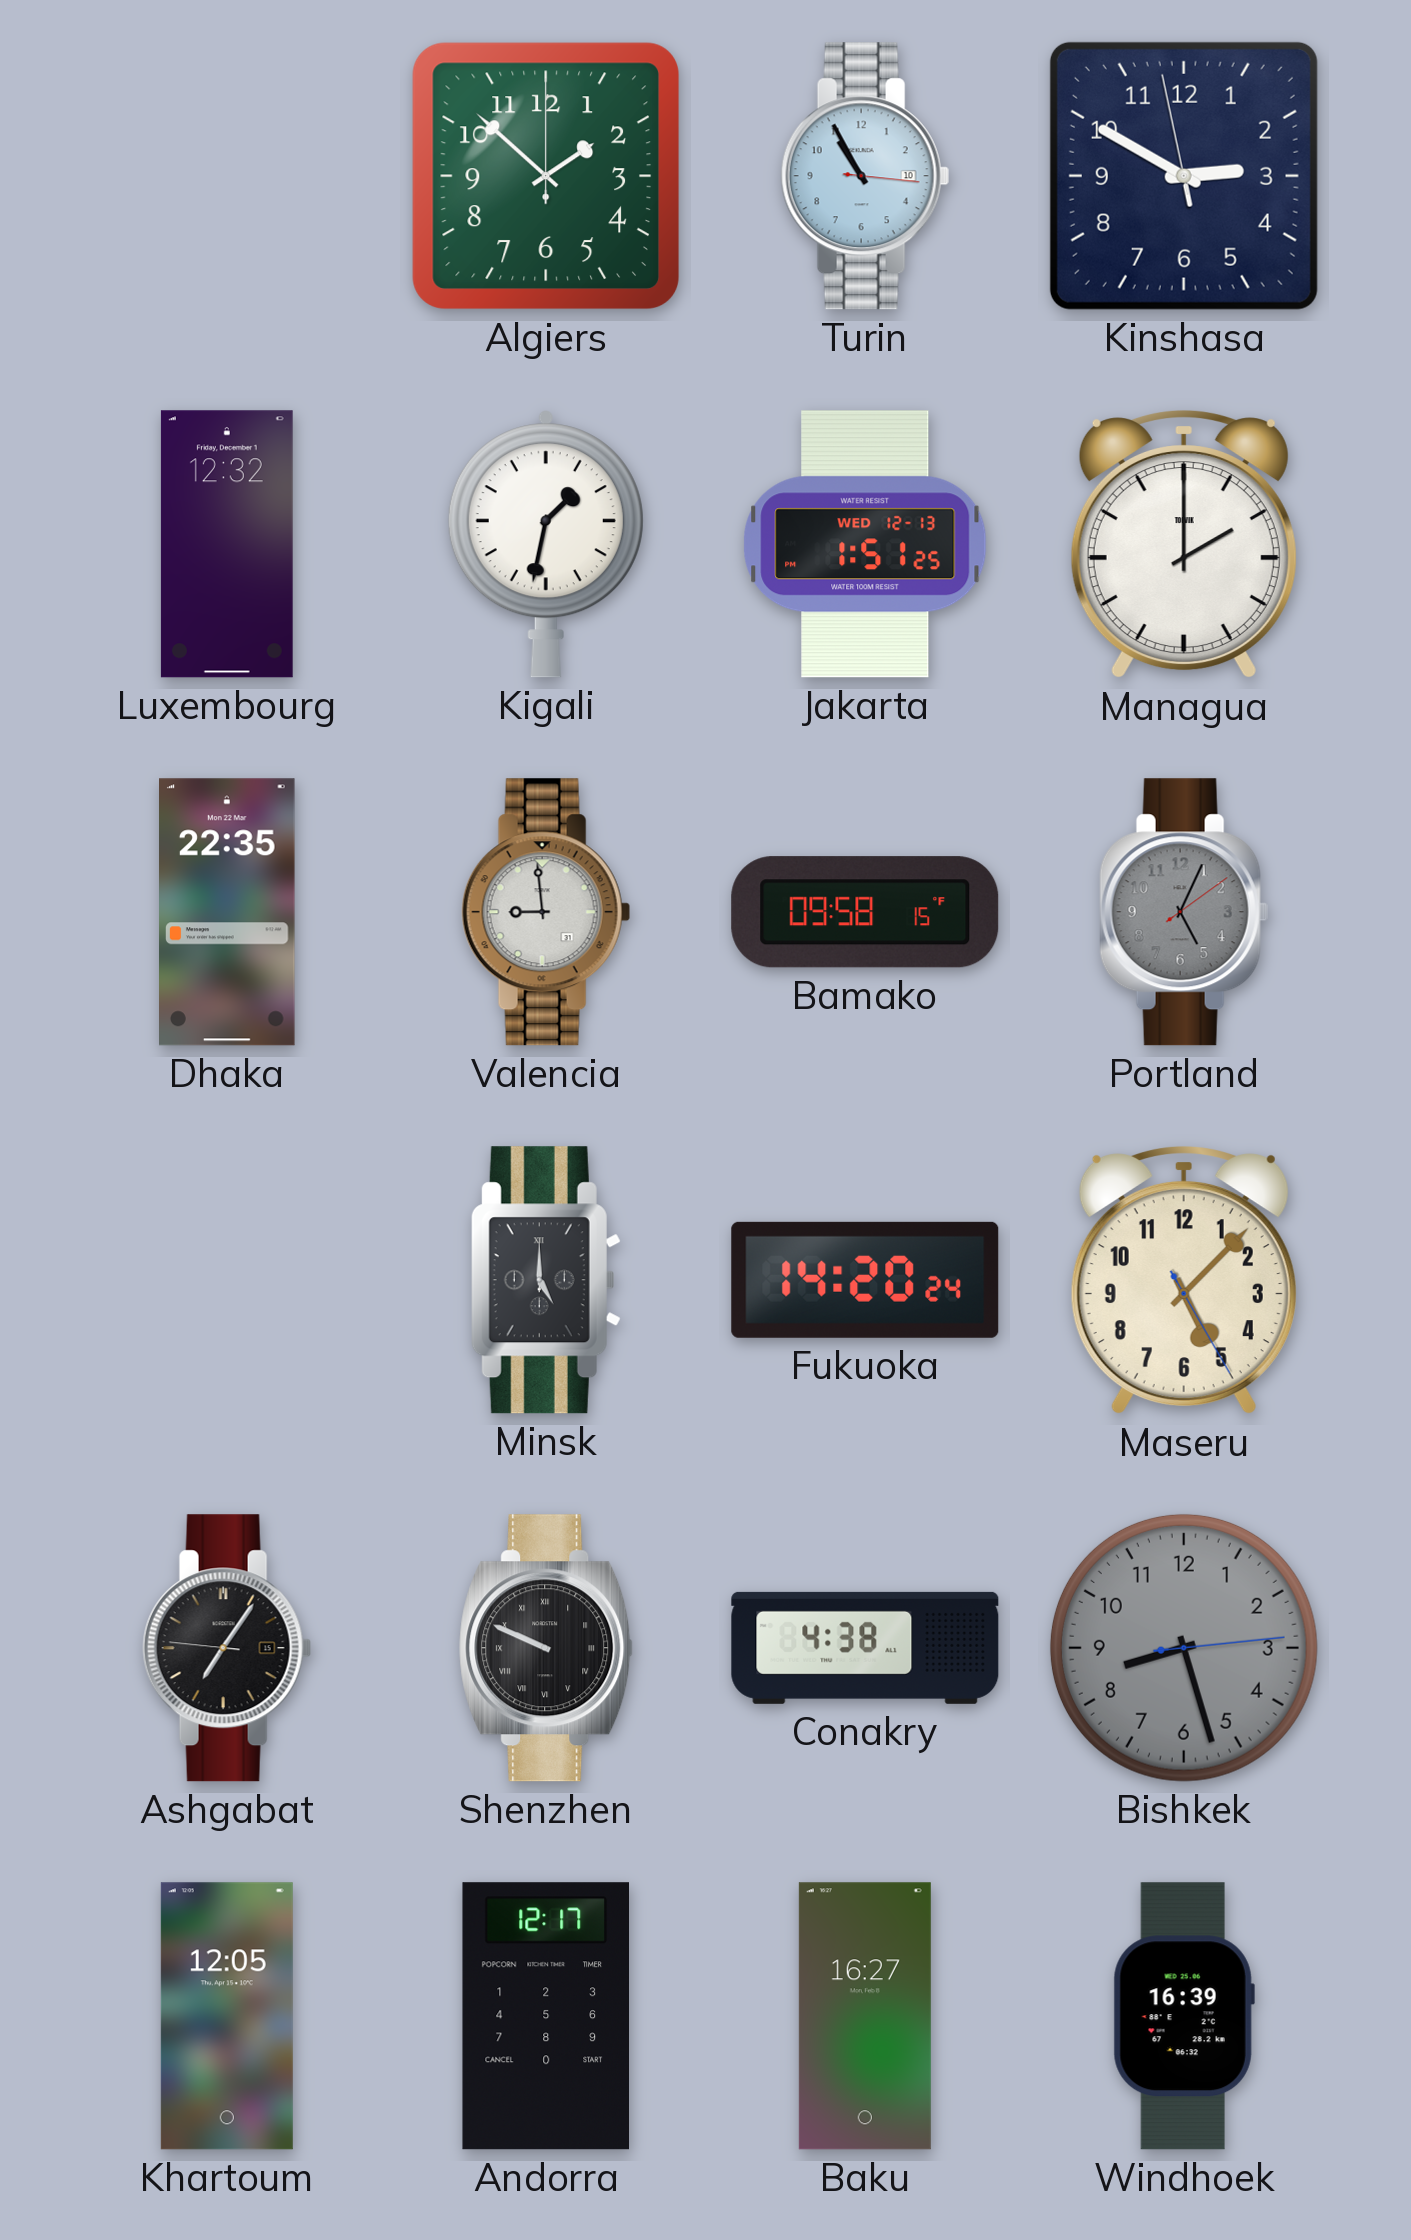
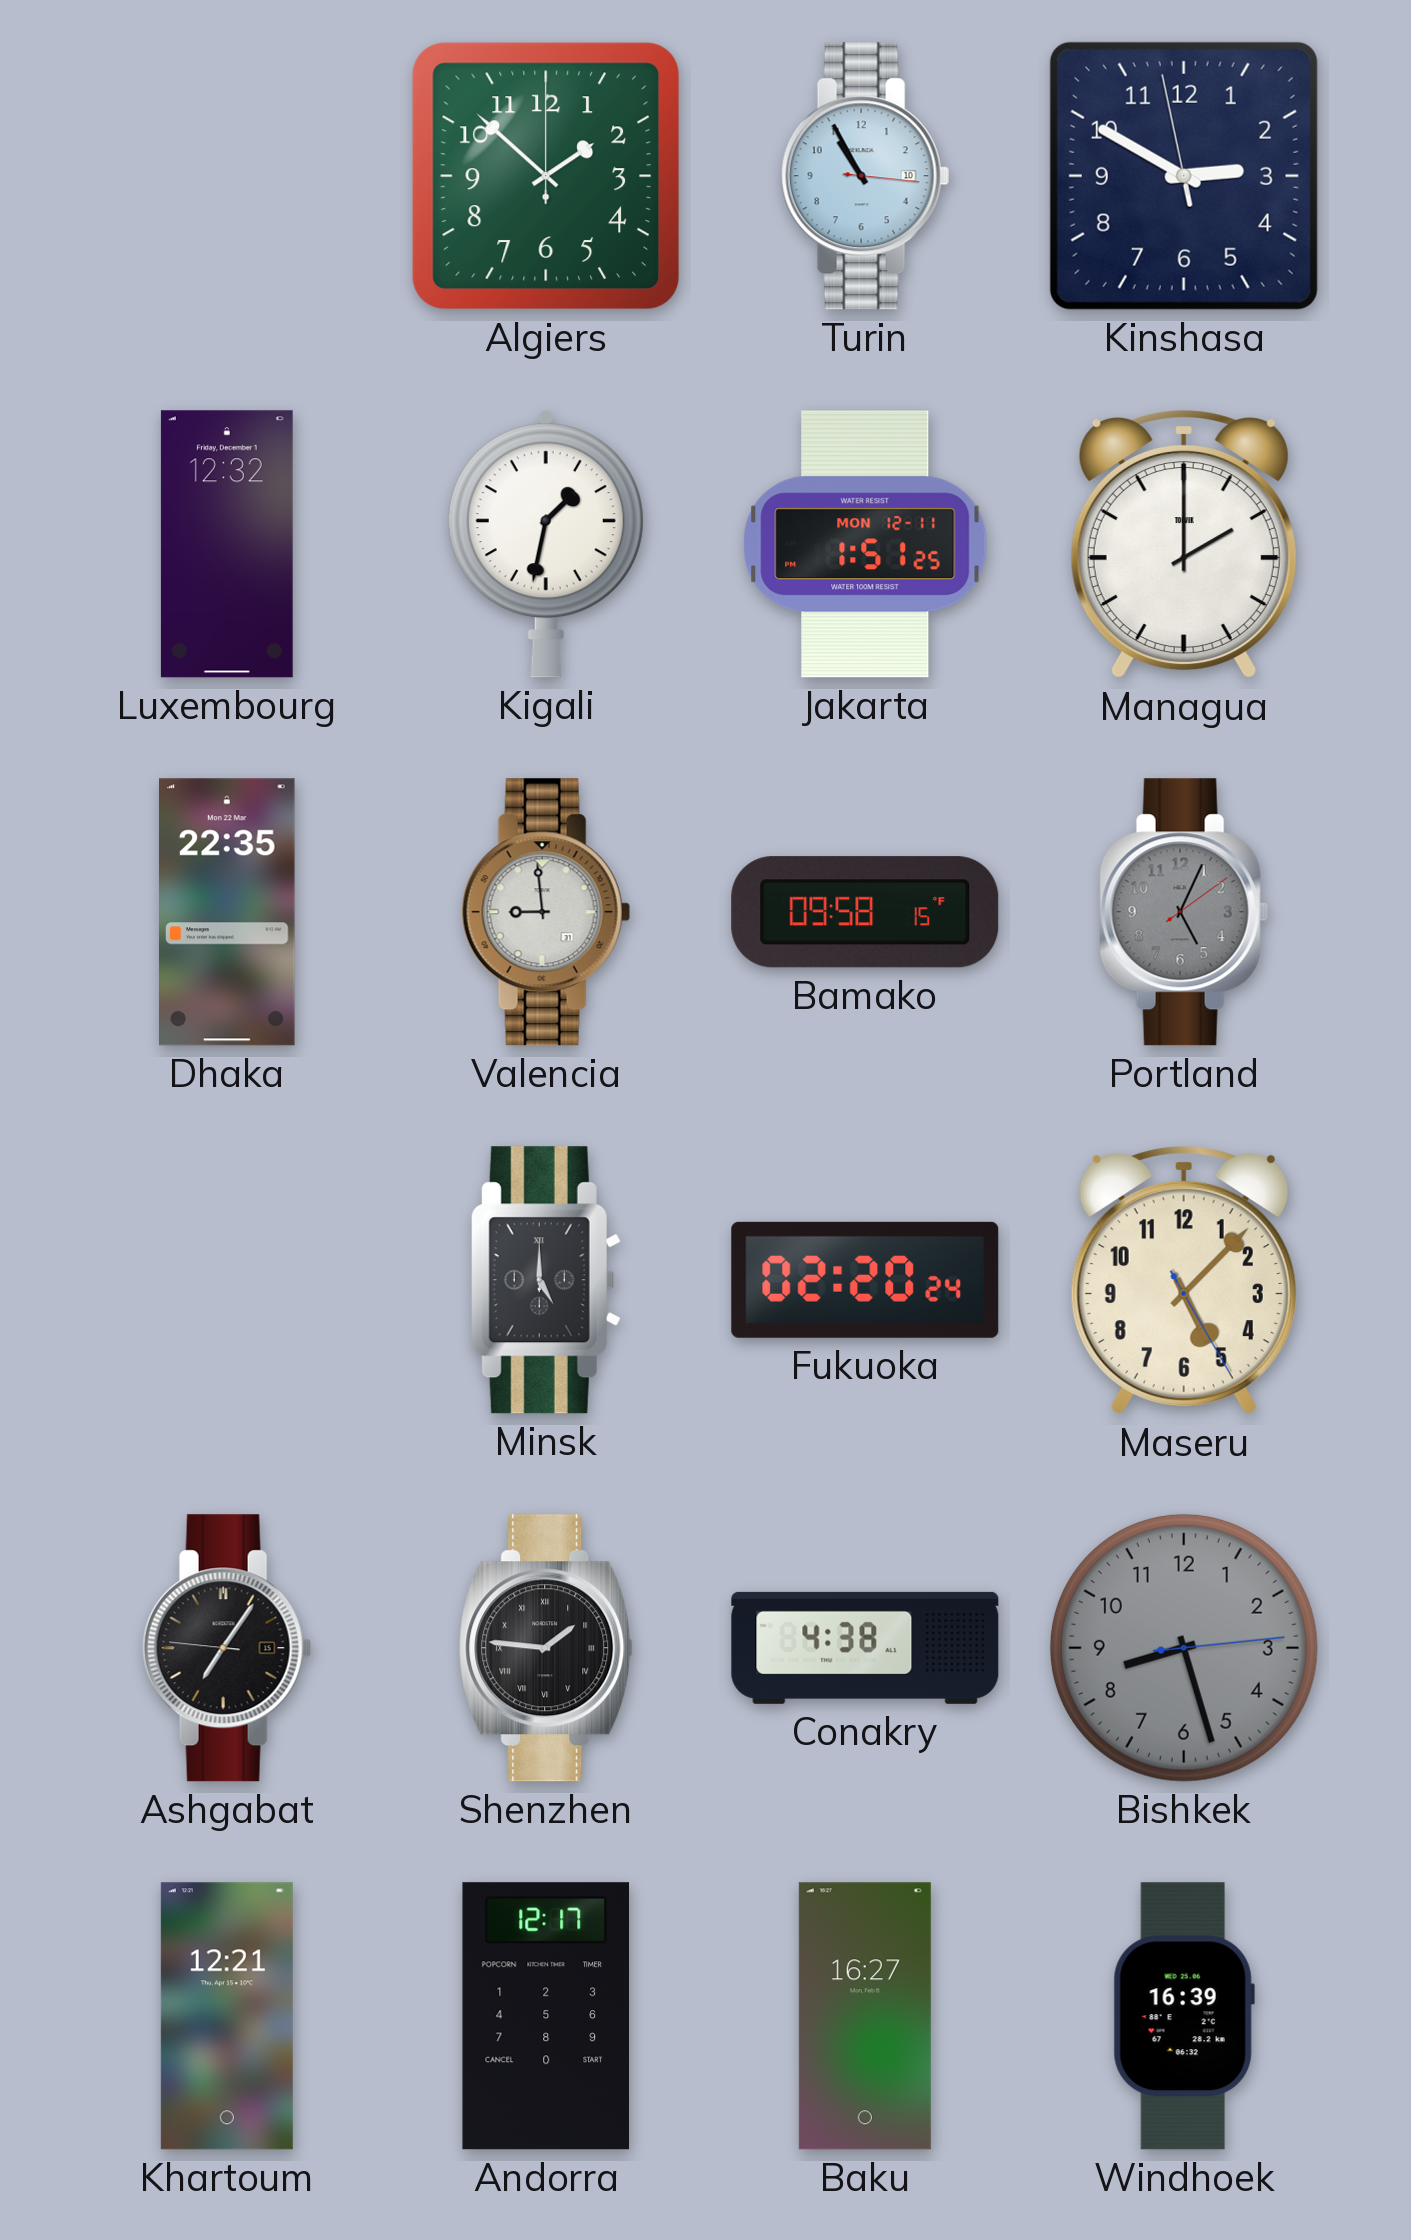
Jakarta date: WED 12-13 -> MON 12-11 (865, 544)
Fukuoka: 14:20 -> 02:20 (865, 1280)
Shenzhen: 9:49 -> 1:46 (546, 1648)
Khartoum: 12:05 -> 12:21 (227, 2016)
